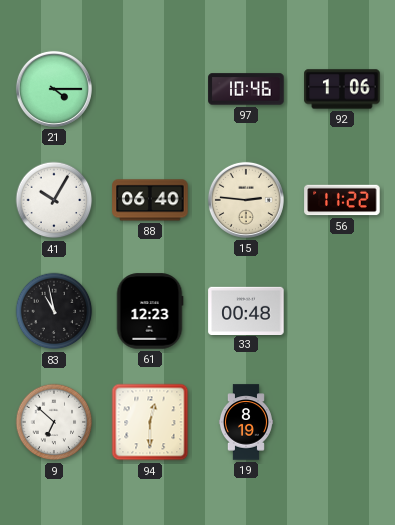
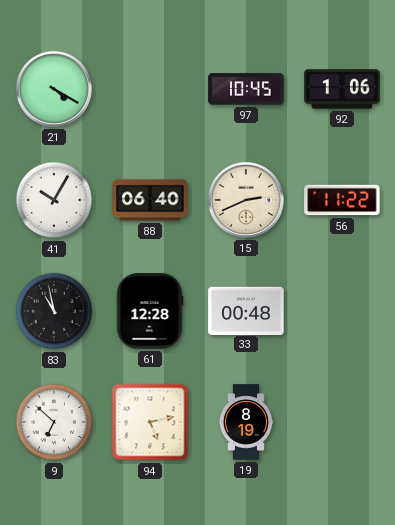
21: 4:15 -> 4:20 (54, 89)
97: 10:46 -> 10:45 (246, 89)
15: 2:46 -> 2:41 (246, 200)
61: 12:23 -> 12:28 (150, 311)
94: 12:30 -> 5:13 (150, 422)
